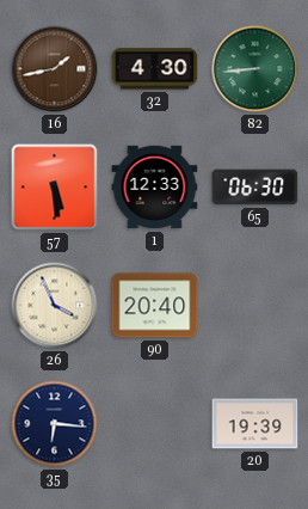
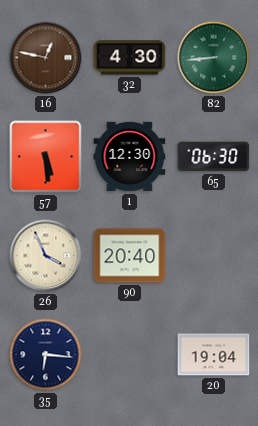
16: 1:43 -> 12:47 (46, 58)
1: 12:33 -> 12:30 (130, 157)
20: 19:39 -> 19:04 (214, 355)
